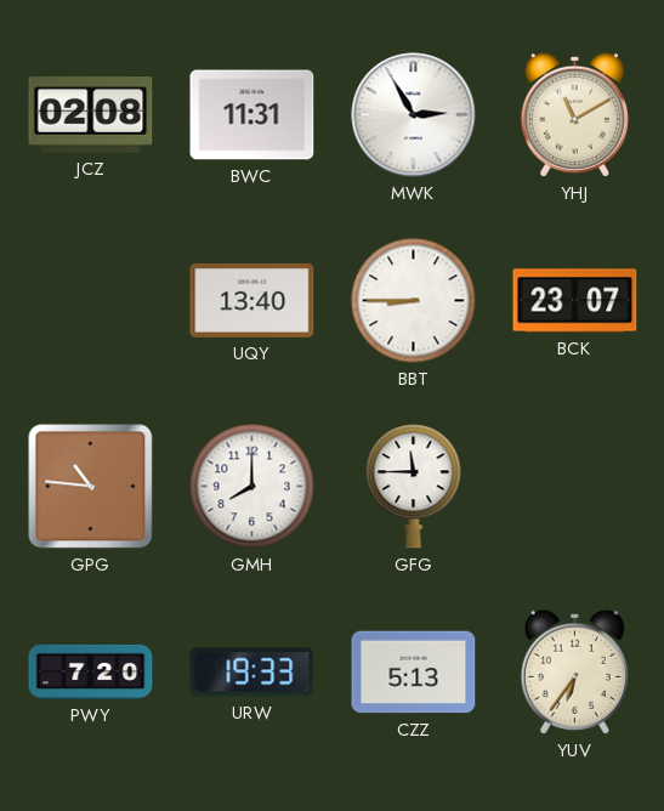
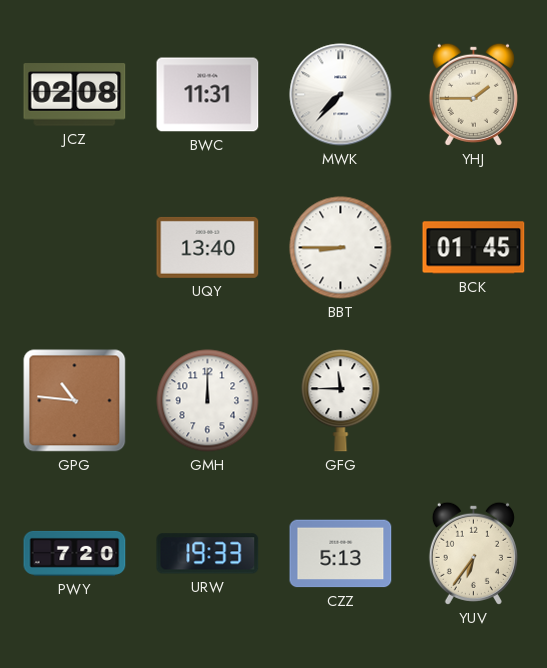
MWK: 2:55 -> 7:37 (341, 95)
YHJ: 11:10 -> 1:45 (473, 94)
BCK: 23:07 -> 01:45 (474, 248)
GMH: 8:00 -> 12:00 (208, 401)
